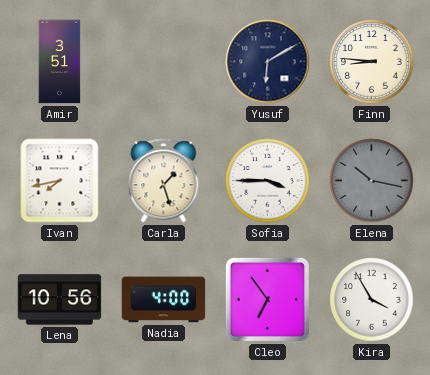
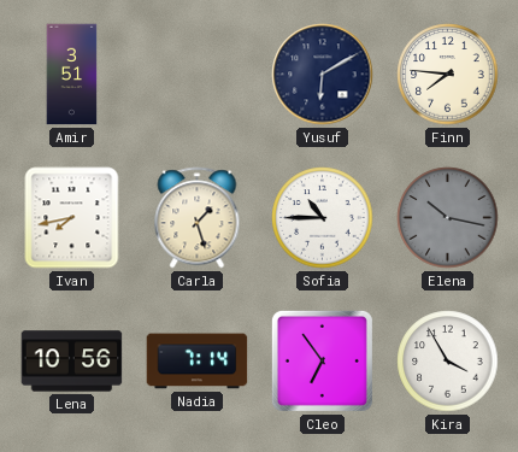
Finn: 8:46 -> 7:46 (448, 75)
Sofia: 3:45 -> 10:45 (323, 218)
Nadia: 4:00 -> 7:14 (198, 362)
